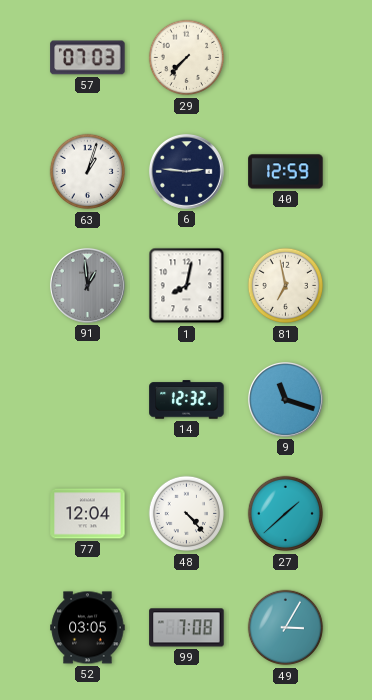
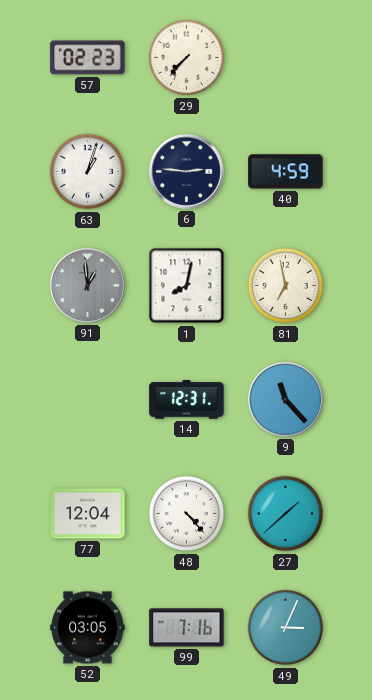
57: 07:03 -> 02:23 (88, 58)
40: 12:59 -> 4:59 (286, 172)
14: 12:32 -> 12:31 (187, 400)
9: 11:18 -> 11:23 (285, 399)
99: 7:08 -> 7:16 (187, 628)
49: 3:05 -> 3:04 (286, 628)
